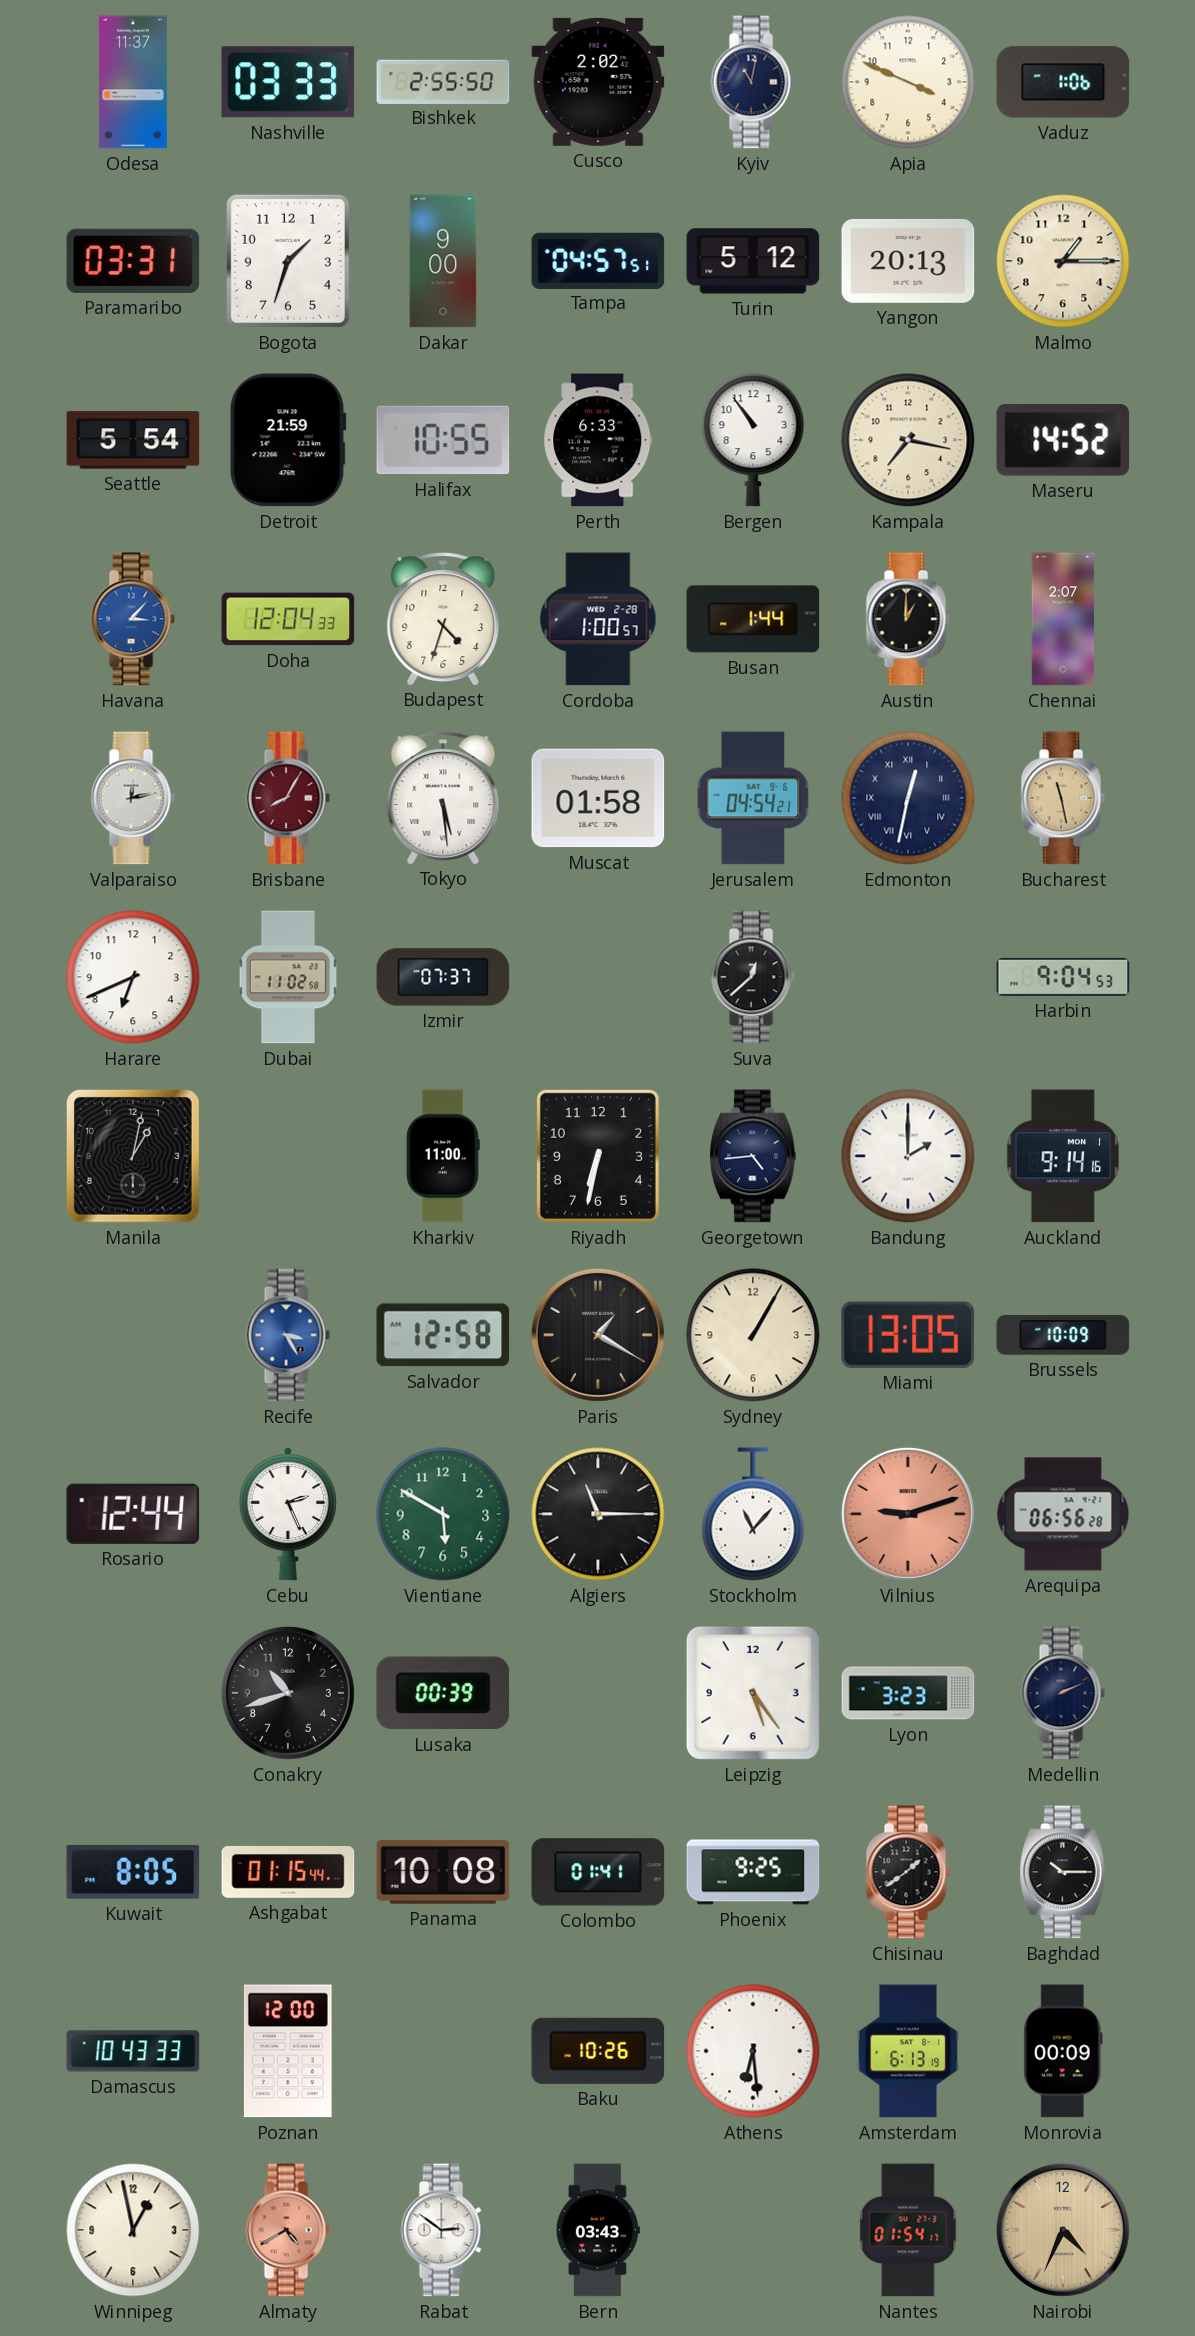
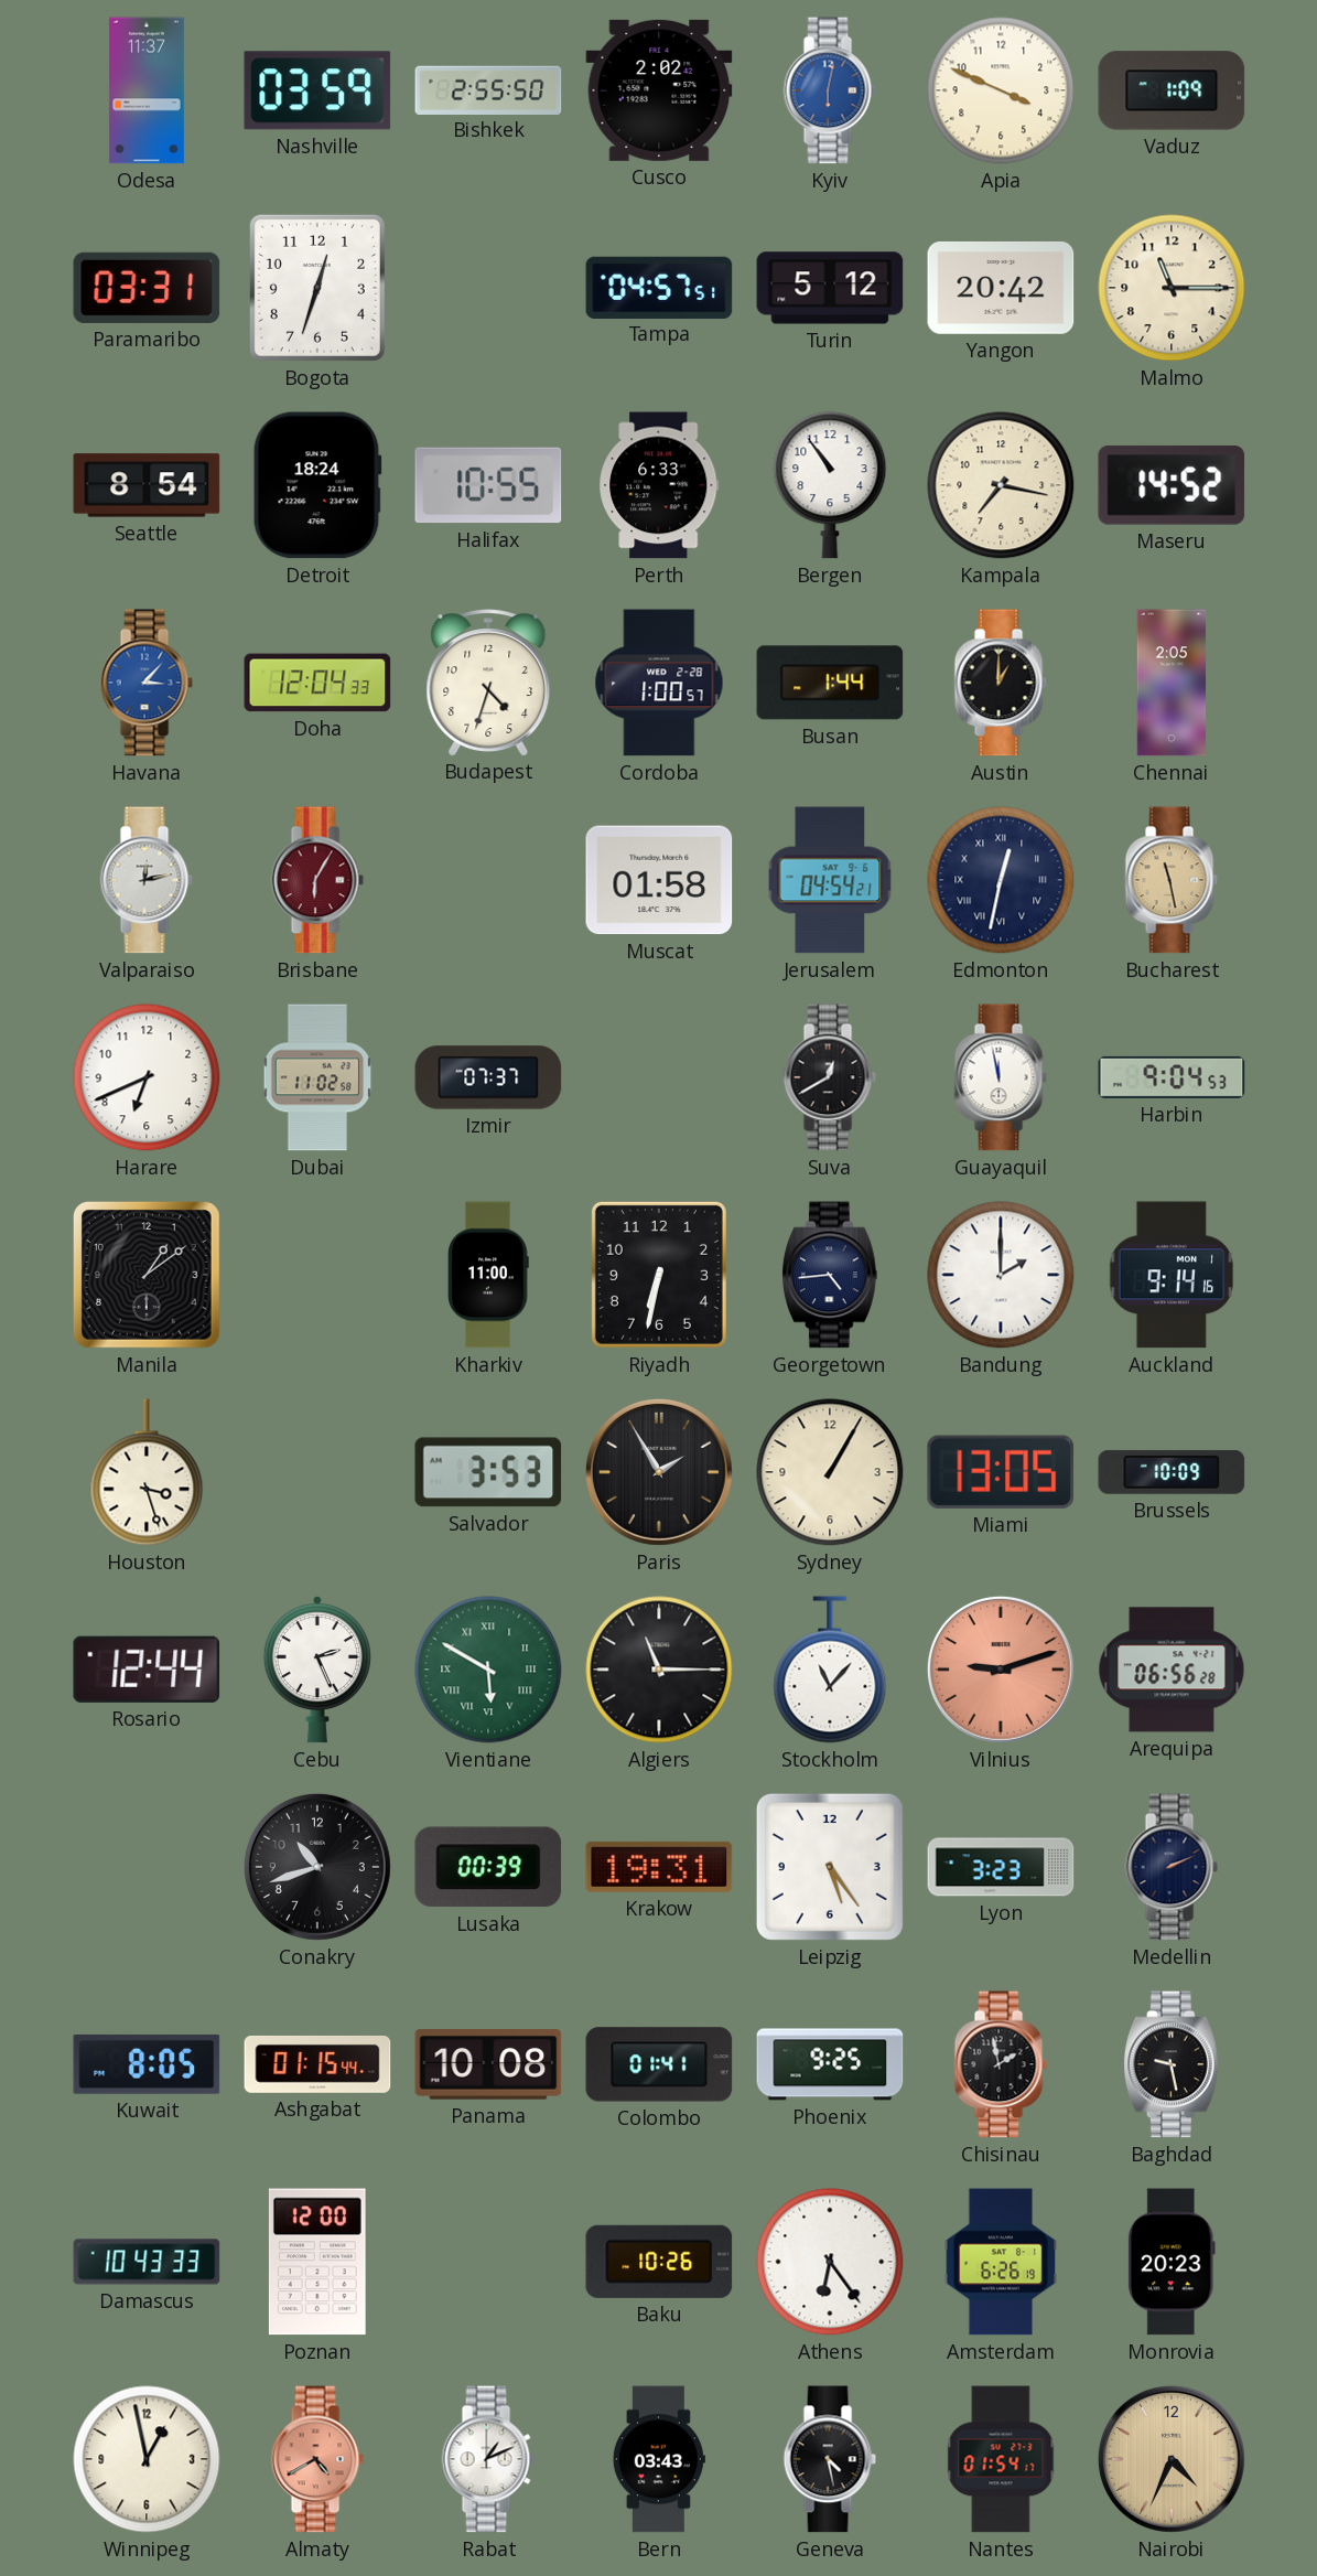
Nashville: 03:33 -> 03:59 (317, 90)
Kyiv: 11:02 -> 6:02 (830, 90)
Kyiv dial: navy -> blue (830, 90)
Vaduz: 1:06 -> 1:09 (1172, 90)
Bogota: 1:33 -> 12:33 (317, 288)
Dakar: 9:00 -> none (443, 261)
Yangon: 20:13 -> 20:42 (1001, 288)
Malmo: 1:15 -> 11:15 (1172, 288)
Seattle: 5:54 -> 8:54 (147, 485)
Detroit: 21:59 -> 18:24 (317, 485)
Chennai: 2:07 -> 2:05 (1172, 683)
Brisbane: 8:05 -> 6:05 (317, 880)
Tokyo: 5:29 -> none (443, 798)
Suva: 12:38 -> 12:40 (830, 1077)
Guayaquil: none -> 11:58 (1001, 1077)
Manila: 1:02 -> 1:09 (147, 1275)
Houston: none -> 3:27 (147, 1472)
Recife: 3:25 -> none (288, 1335)
Salvador: 12:58 -> 3:53 (488, 1472)
Paris: 1:20 -> 1:55 (659, 1472)
Vientiane numerals: Arabic -> Roman (488, 1670)
Krakow: none -> 19:31 (659, 1867)
Chisinau: 1:39 -> 1:58 (1001, 2064)
Baghdad: 10:15 -> 9:28 (1173, 2064)
Athens: 6:29 -> 6:24 (830, 2262)
Amsterdam: 6:13 -> 6:26 (1001, 2262)
Monrovia: 00:09 -> 20:23 (1172, 2262)
Rabat: 2:51 -> 1:11 (488, 2459)
Geneva: none -> 4:28 (830, 2459)
